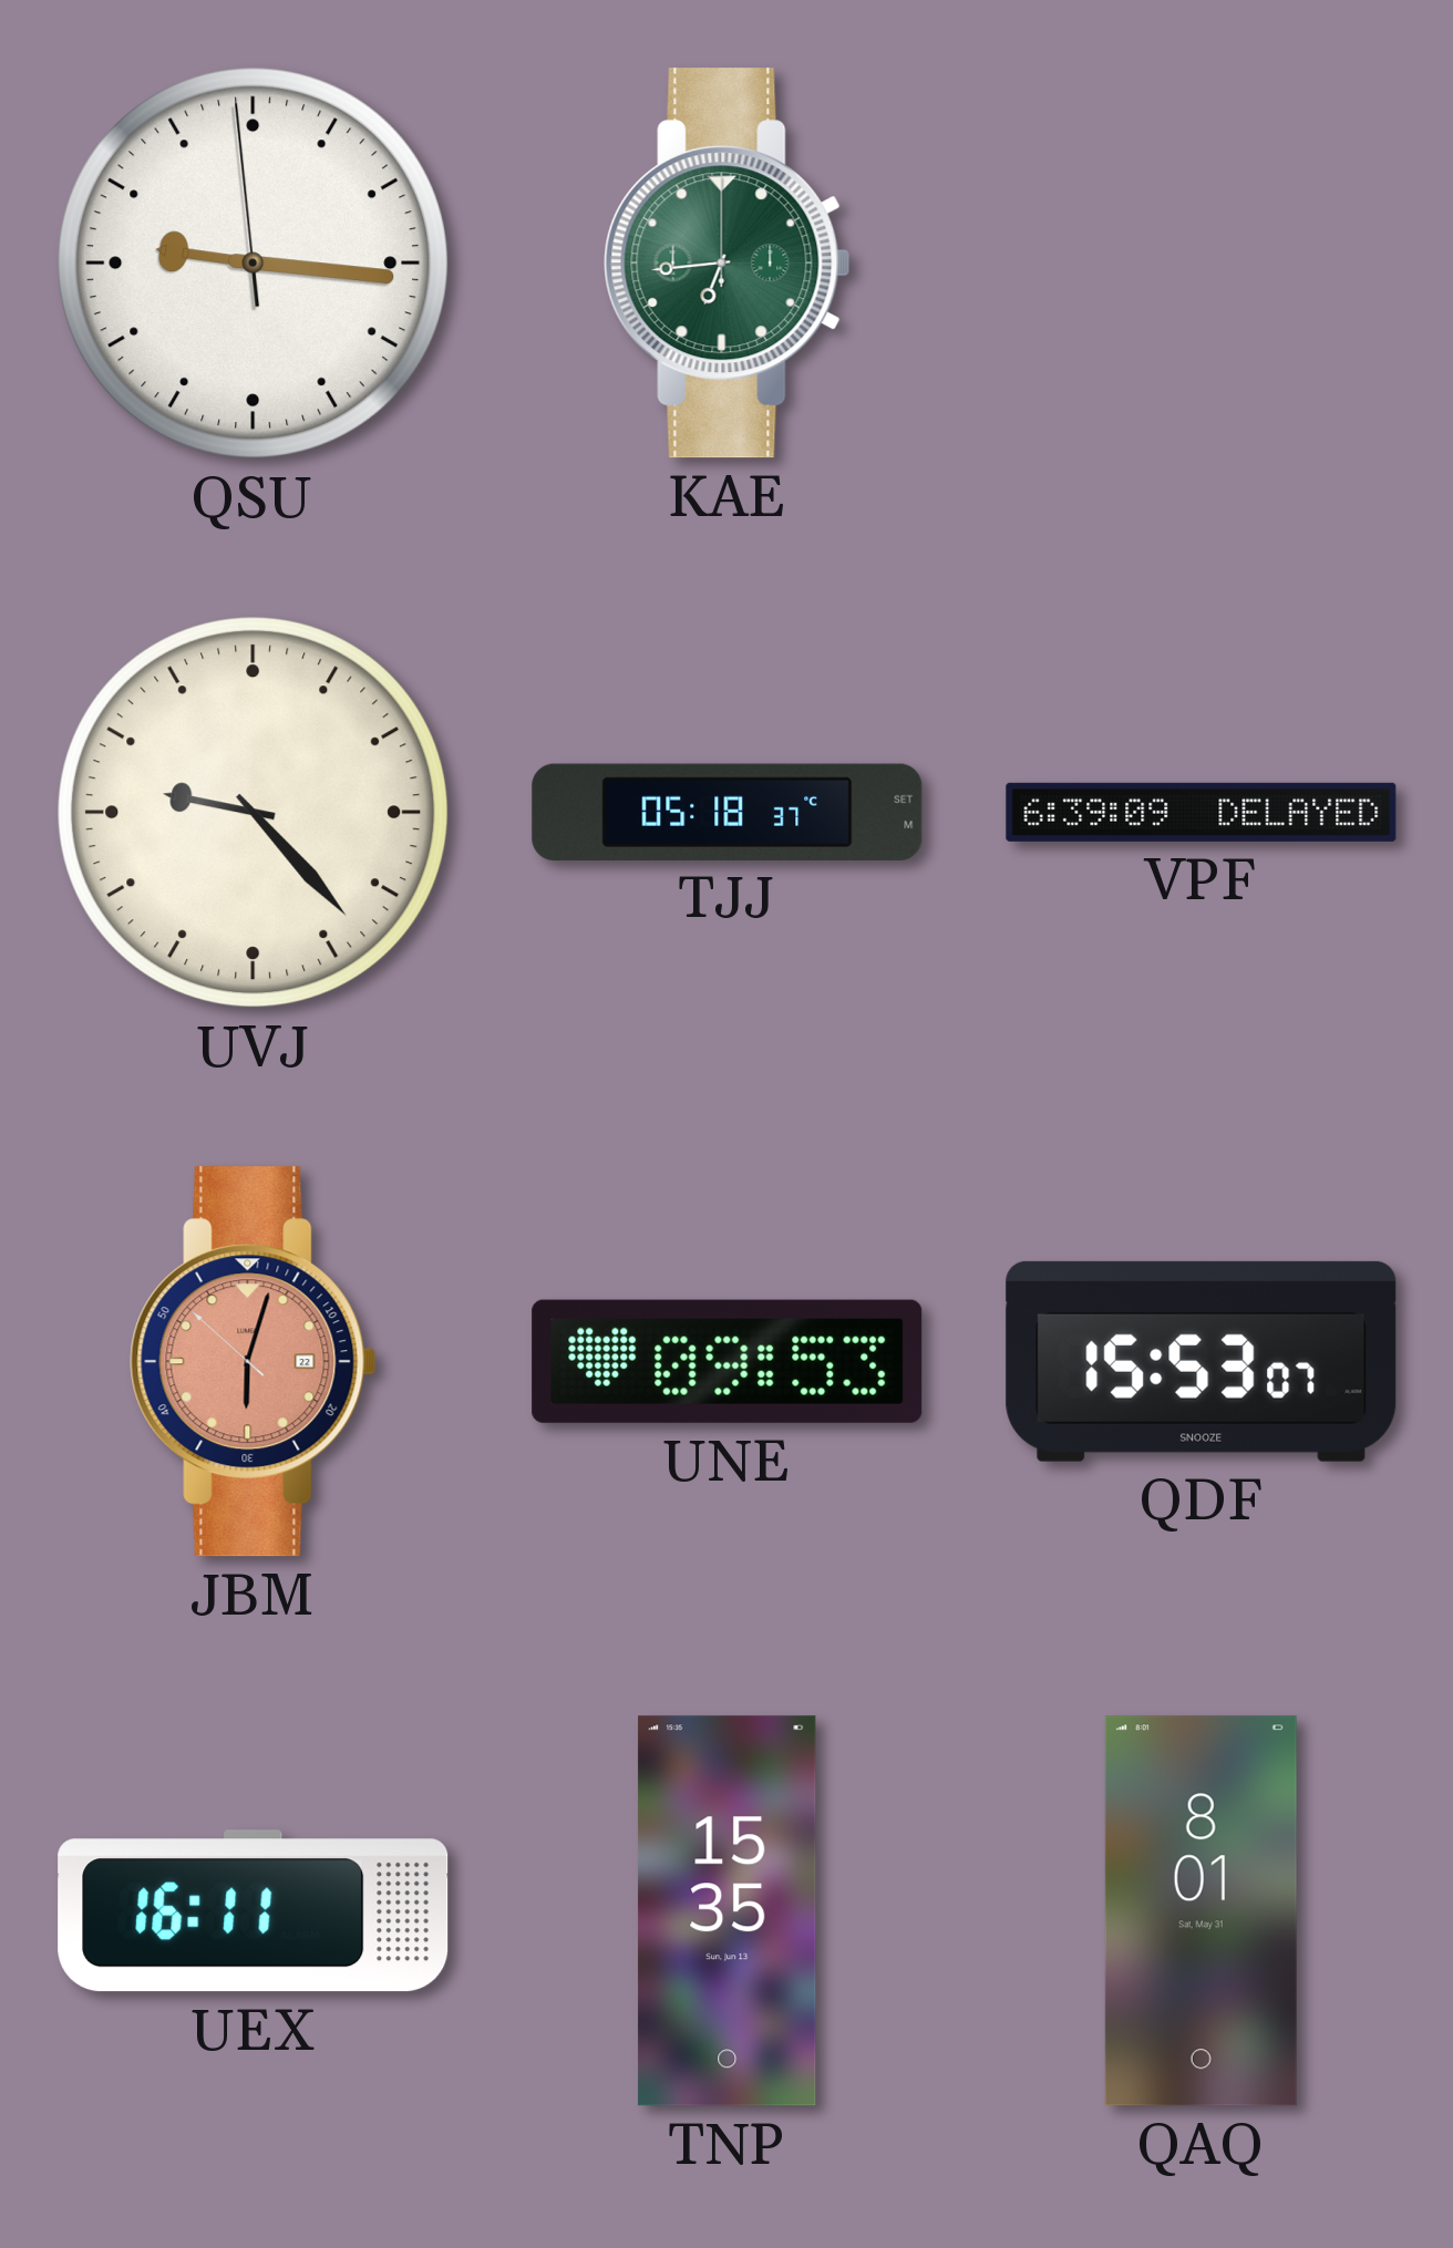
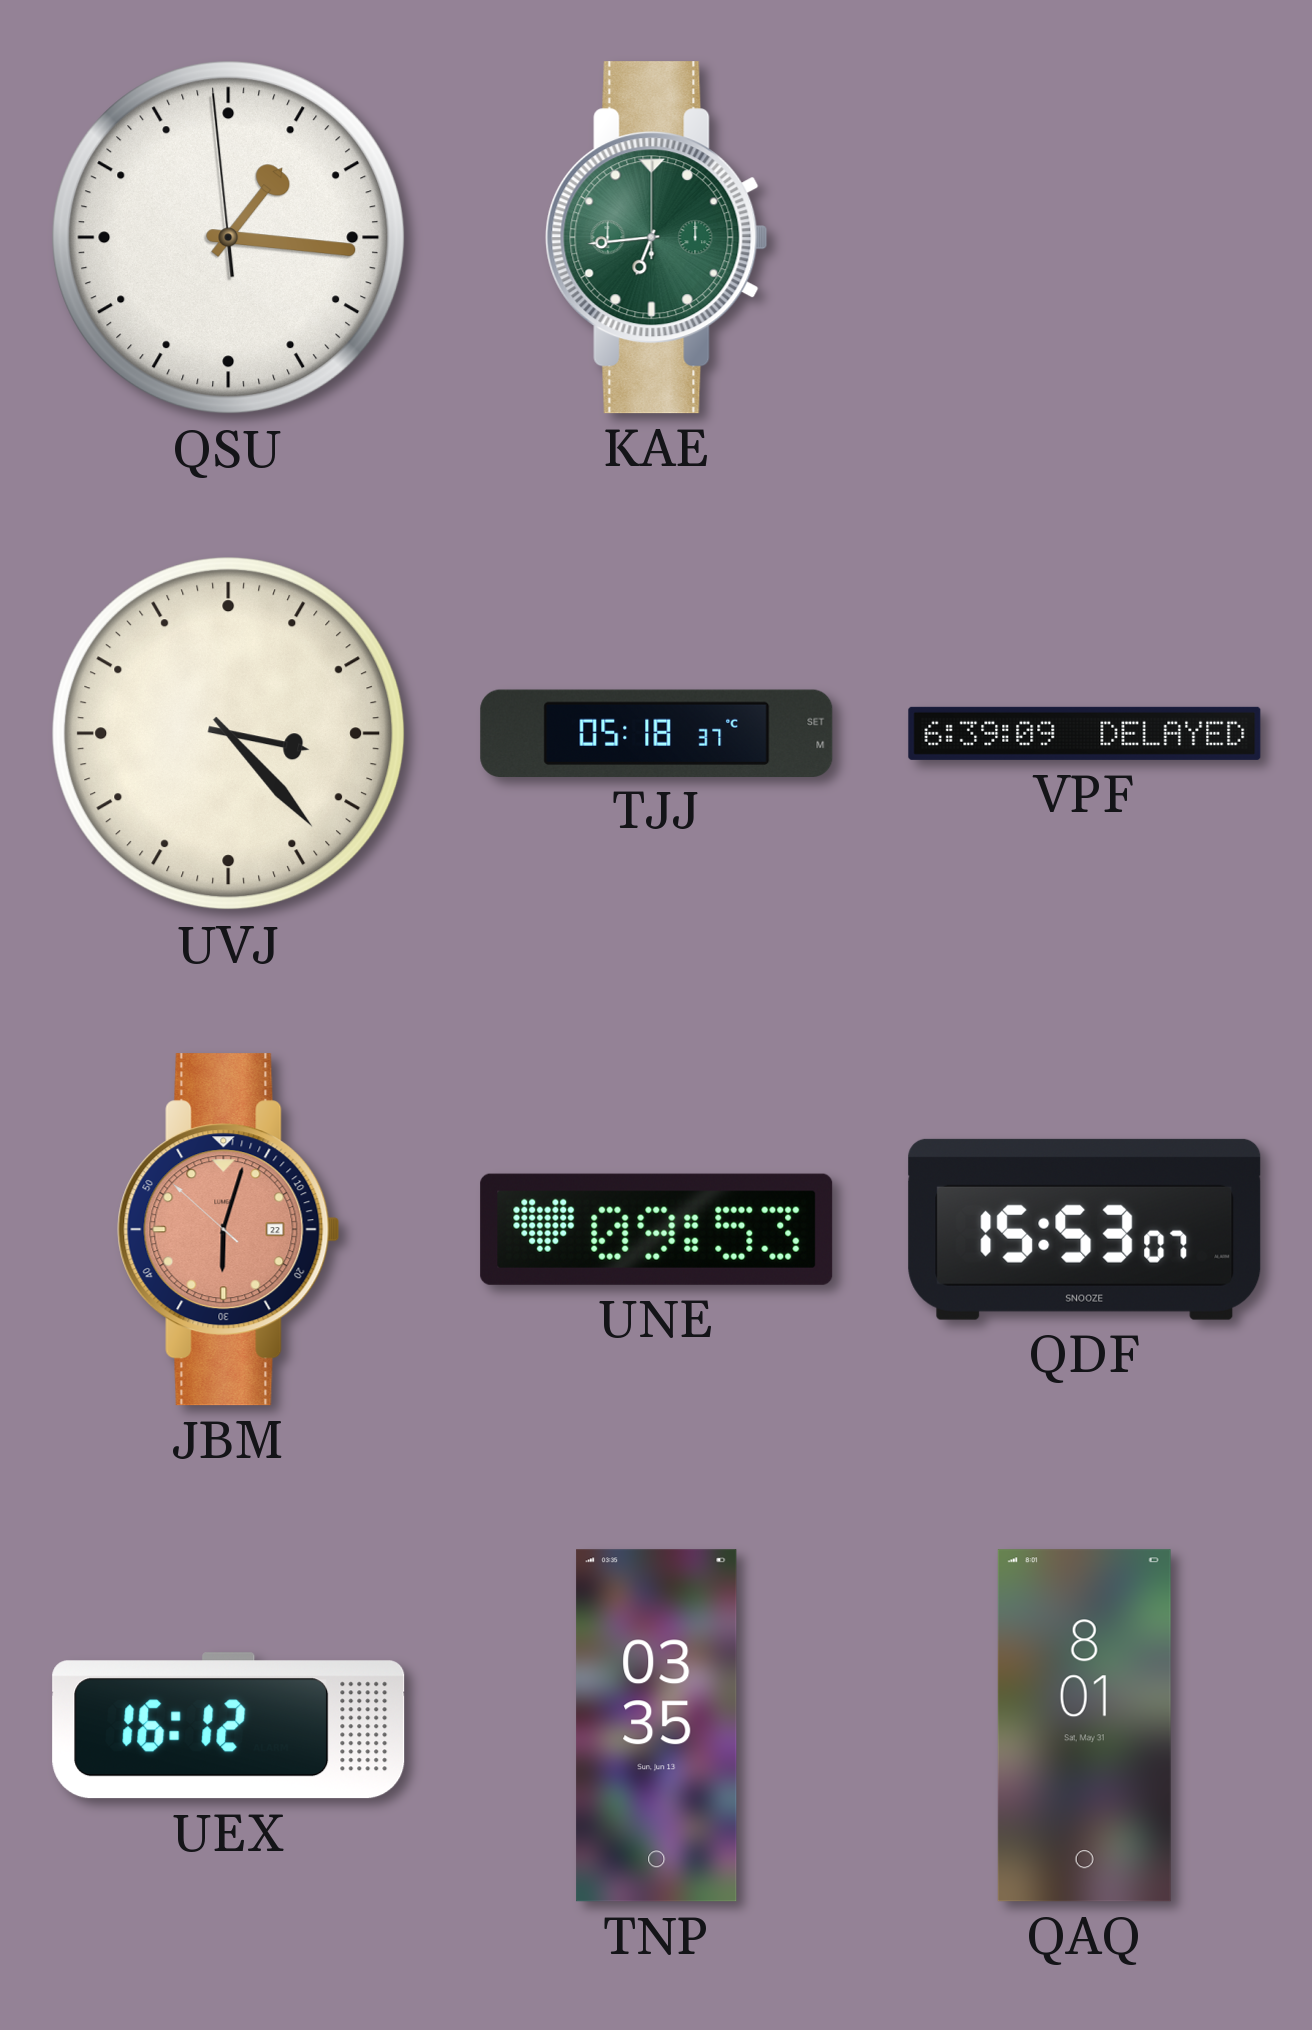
QSU: 9:15 -> 1:15 (229, 238)
UVJ: 9:23 -> 3:23 (229, 734)
UEX: 16:11 -> 16:12 (229, 1726)
TNP: 15:35 -> 03:35 (657, 1726)
